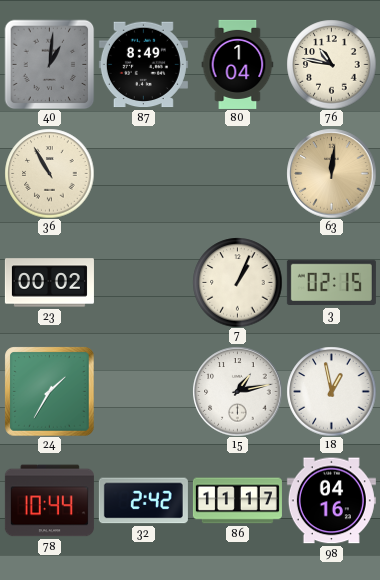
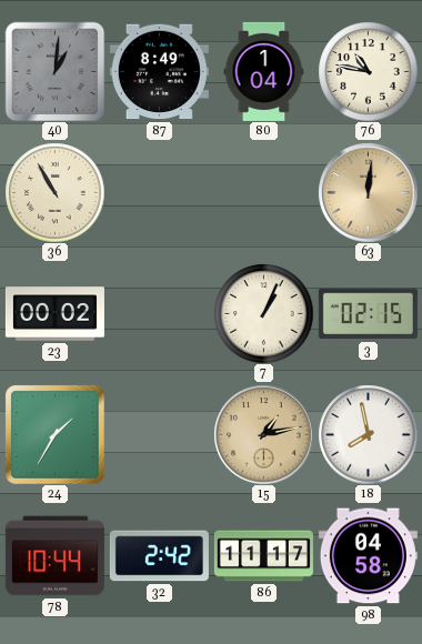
15 dial: white -> champagne (263, 434)
18: 12:58 -> 7:58 (368, 434)
98: 04:16 -> 04:58 (368, 556)
